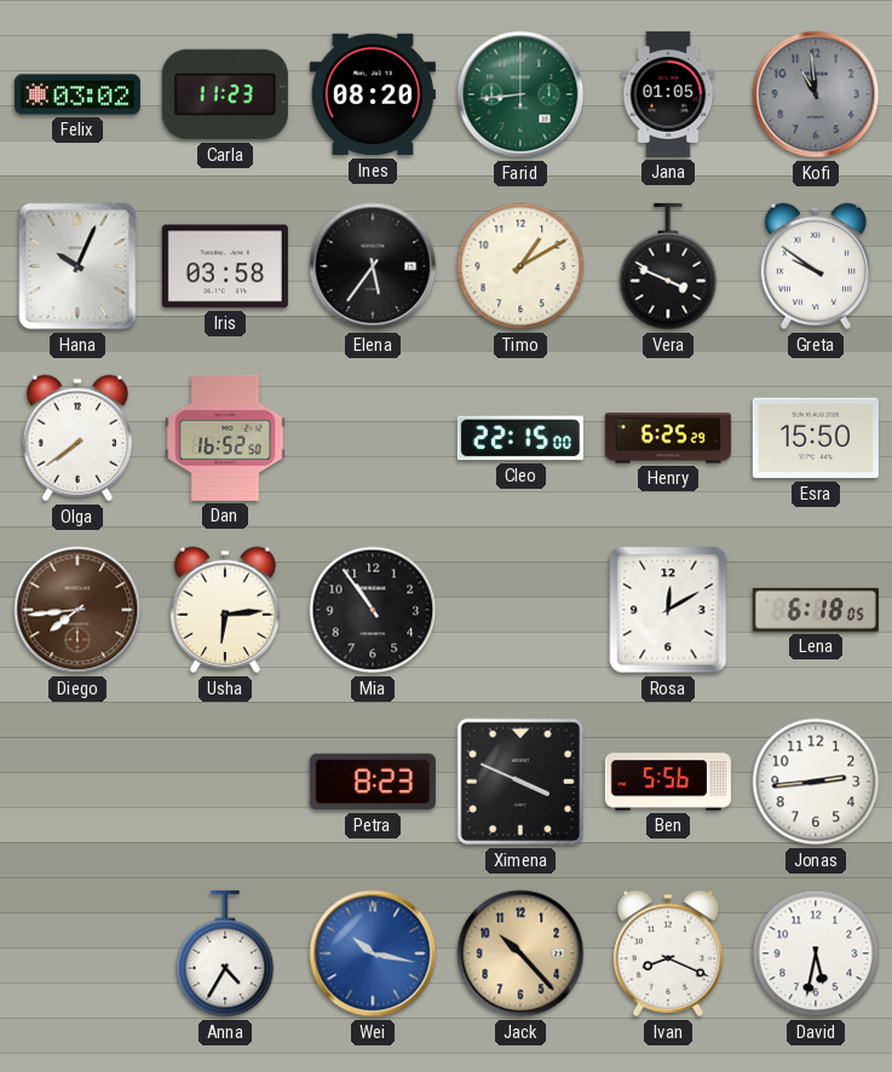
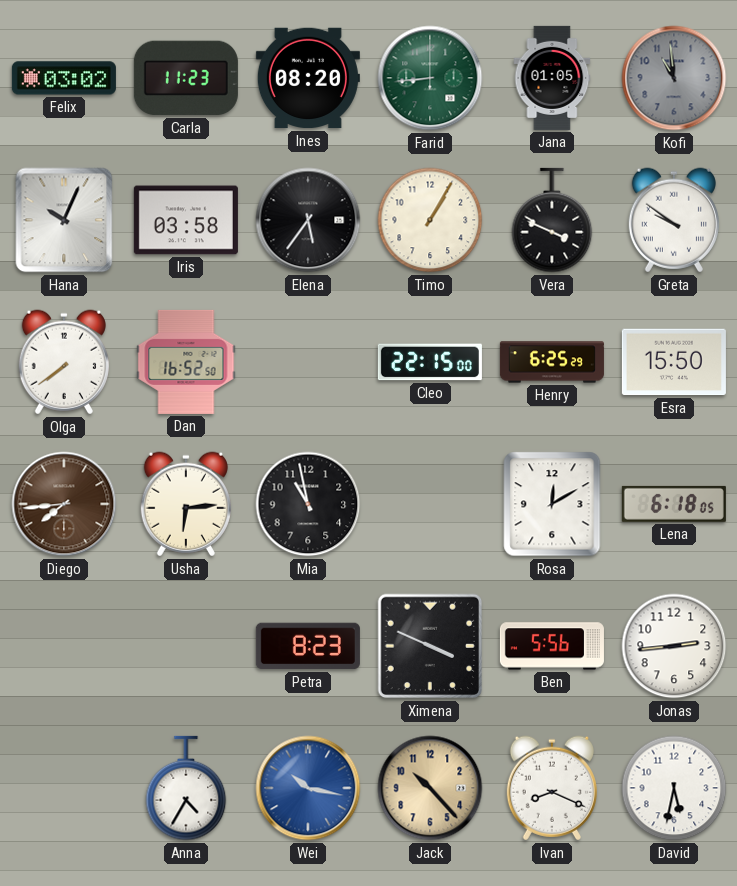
Timo: 1:10 -> 1:05 (430, 220)
Mia: 10:54 -> 10:58 (308, 504)
